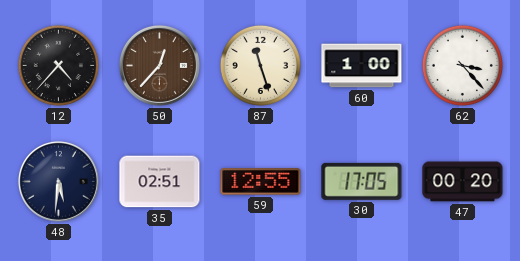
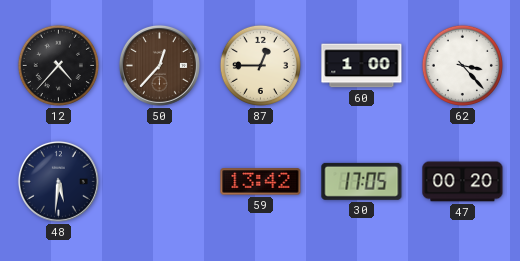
87: 11:27 -> 12:45 (260, 65)
35: 02:51 -> none (160, 182)
59: 12:55 -> 13:42 (261, 182)
